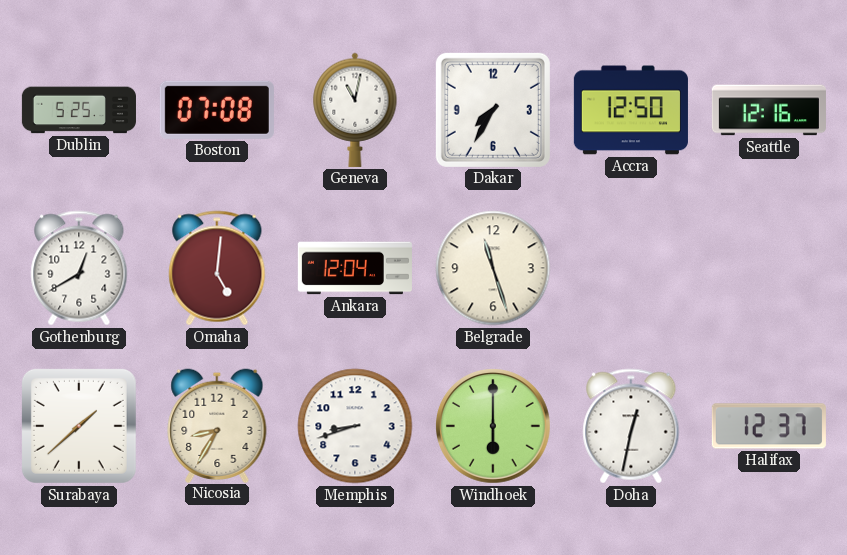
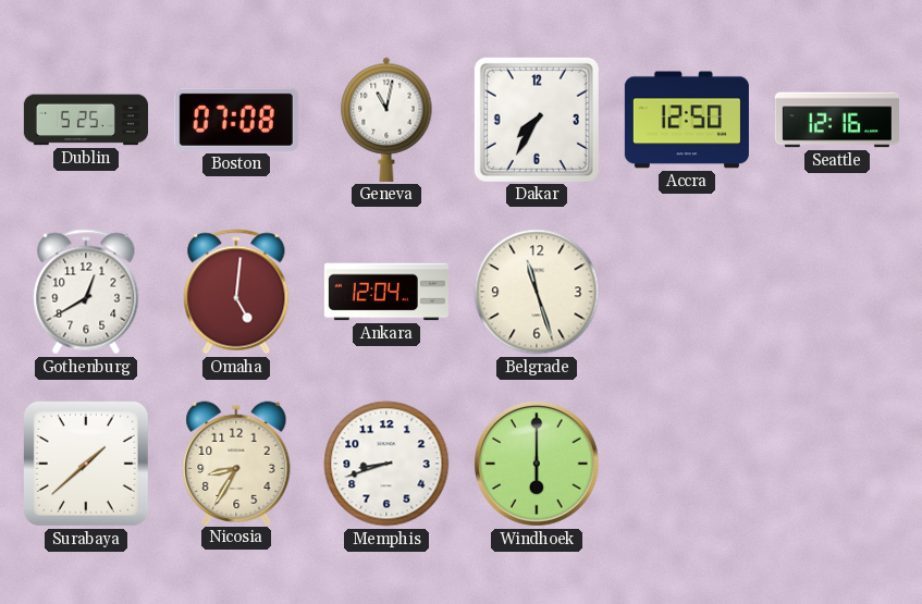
Doha: 12:32 -> none (631, 426)
Halifax: 12:37 -> none (769, 426)
